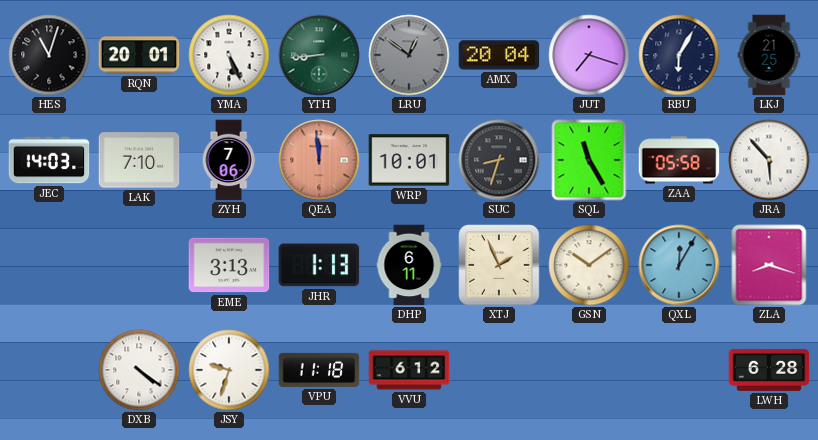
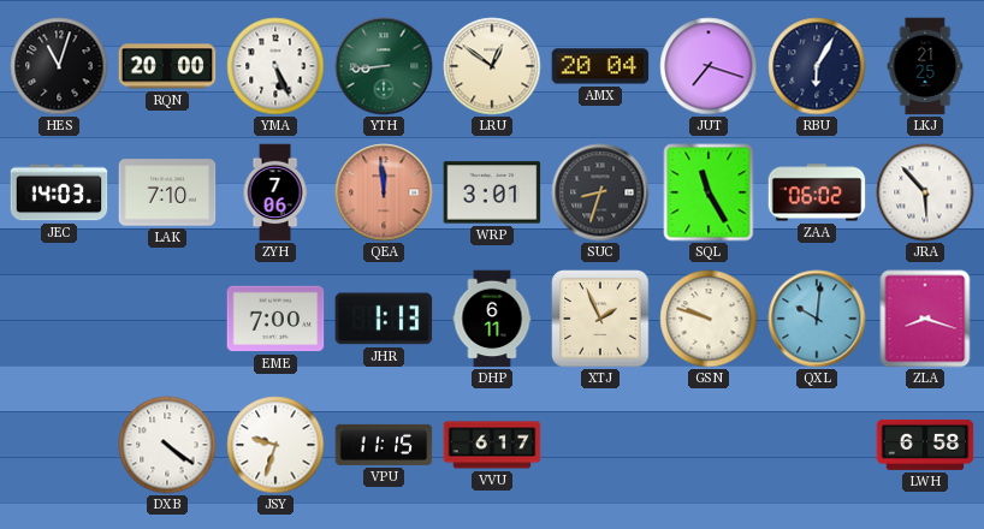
RQN: 20:01 -> 20:00 (167, 66)
LRU dial: grey -> cream (492, 66)
WRP: 10:01 -> 3:01 (492, 192)
ZAA: 05:58 -> 06:02 (817, 192)
EME: 3:13 -> 7:00 (275, 319)
GSN: 10:09 -> 9:48 (709, 319)
QXL: 12:05 -> 10:01 (817, 319)
VPU: 11:18 -> 11:15 (384, 445)
VVU: 6:12 -> 6:17 (492, 445)
LWH: 6:28 -> 6:58 (925, 445)
